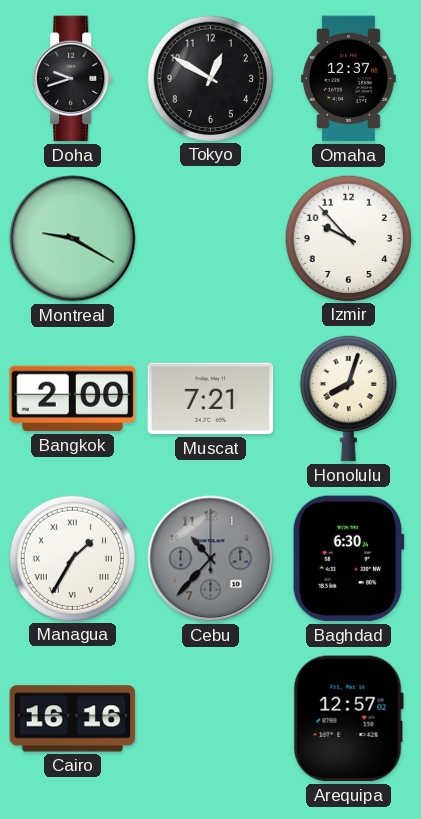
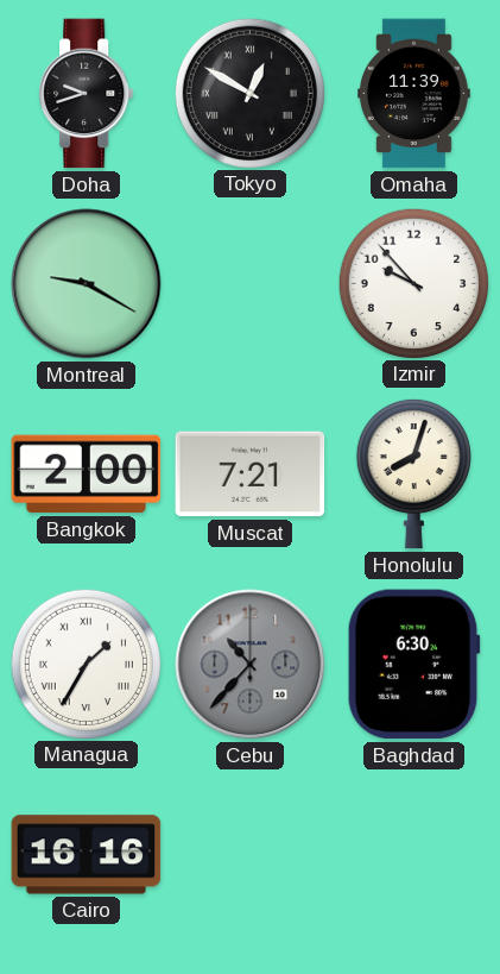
Tokyo numerals: Arabic -> Roman (249, 93)
Omaha: 12:37 -> 11:39 (414, 94)
Arequipa: 12:57 -> none (348, 719)
